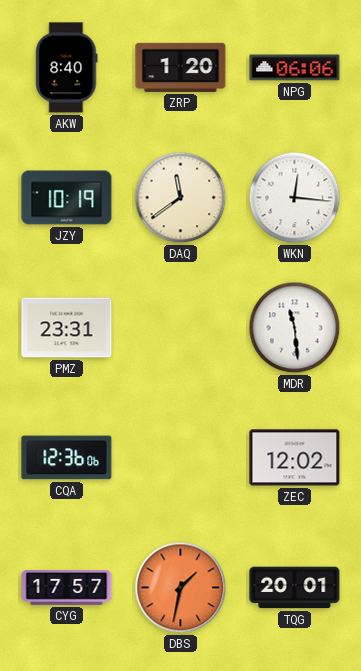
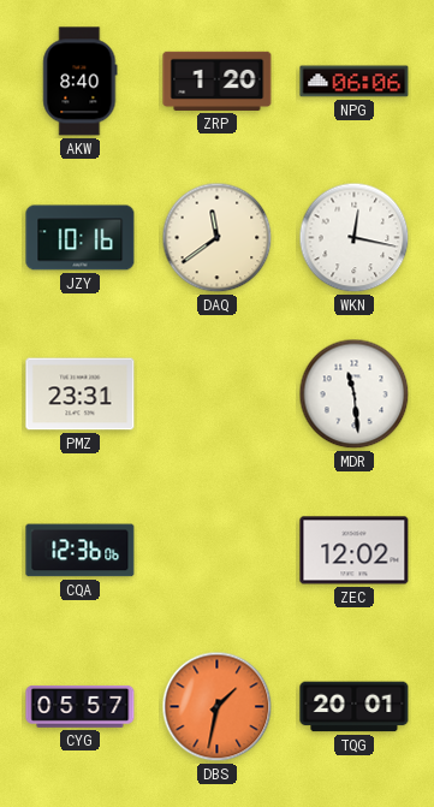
JZY: 10:19 -> 10:16 (81, 238)
WKN: 12:16 -> 12:17 (355, 238)
CYG: 17:57 -> 05:57 (81, 706)
